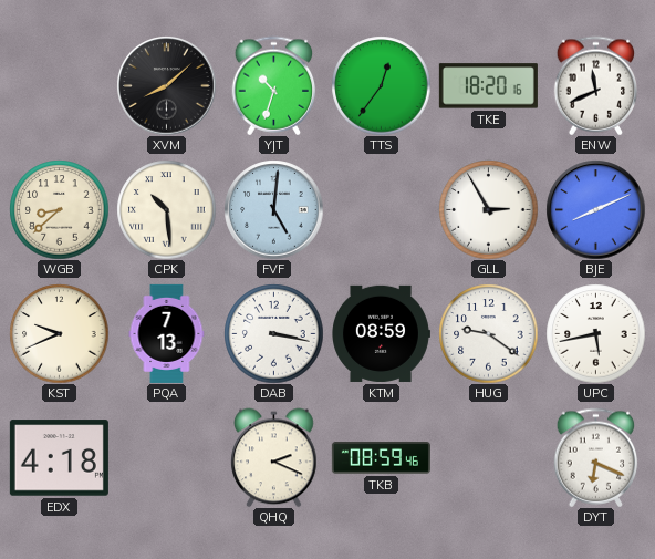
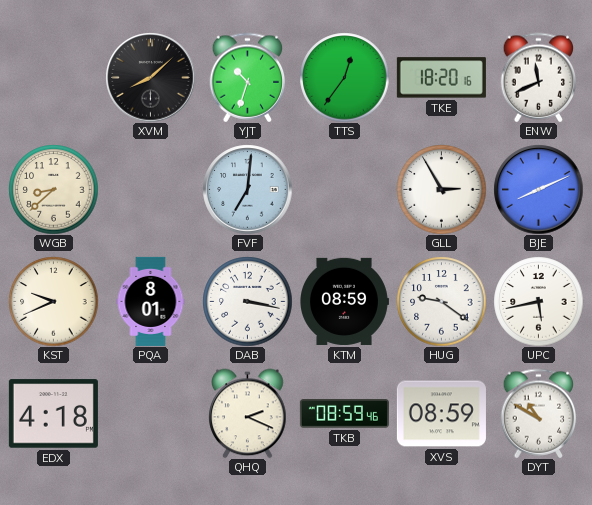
CPK: 10:29 -> none (166, 209)
FVF: 5:01 -> 7:01 (247, 189)
PQA: 7:13 -> 8:01 (151, 301)
XVS: none -> 08:59 (441, 414)
DYT: 6:19 -> 10:50 (539, 413)
